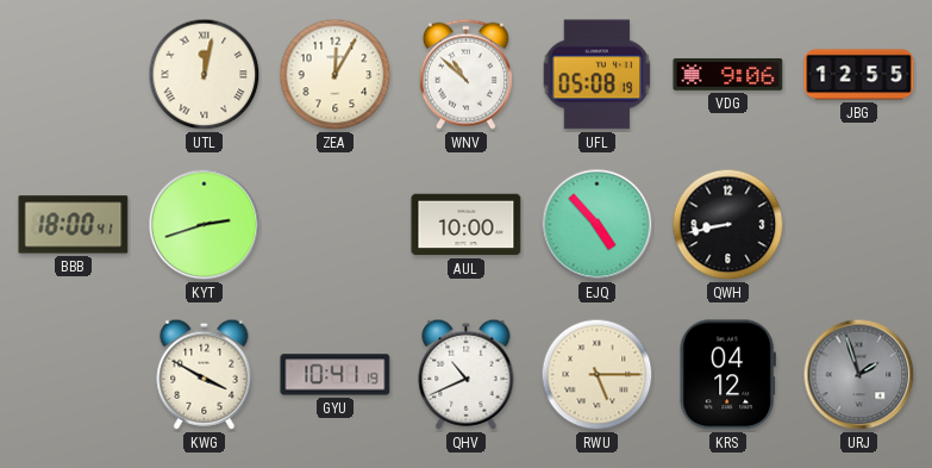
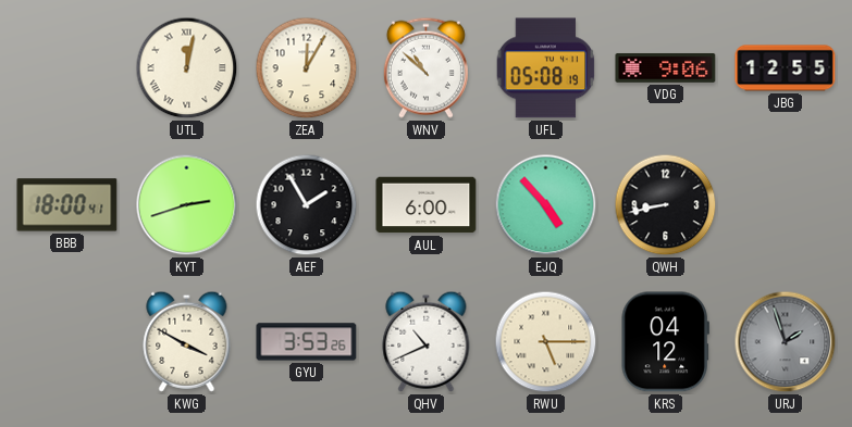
AEF: none -> 1:55 (307, 205)
AUL: 10:00 -> 6:00 (427, 205)
GYU: 10:41 -> 3:53 (307, 342)
